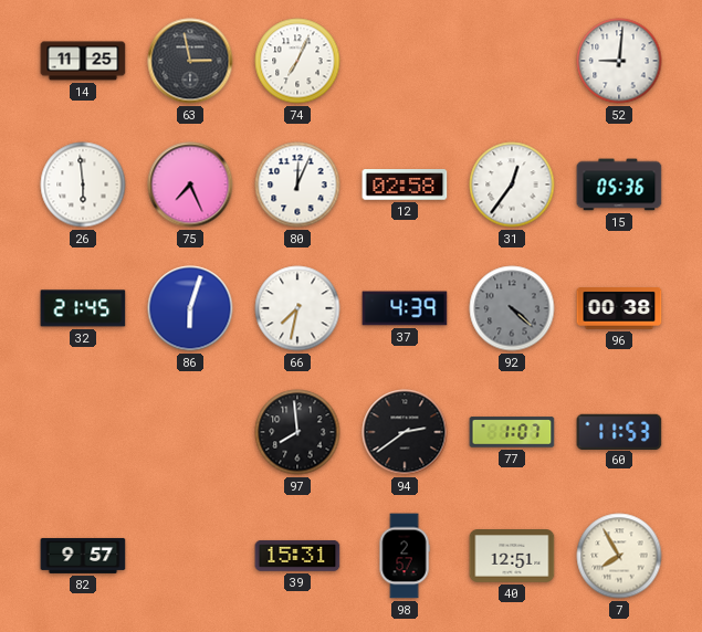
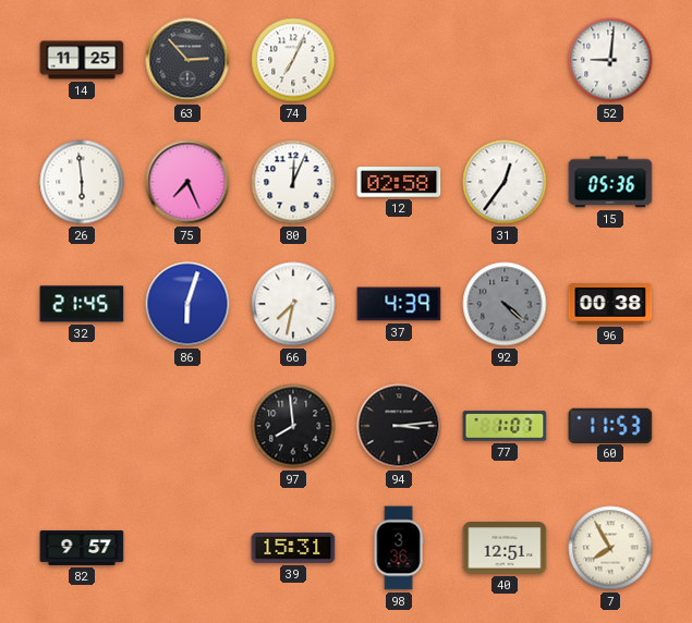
63: 2:58 -> 2:53 (187, 60)
94: 2:39 -> 3:14 (399, 426)
98: 2:57 -> 3:36 (399, 548)
